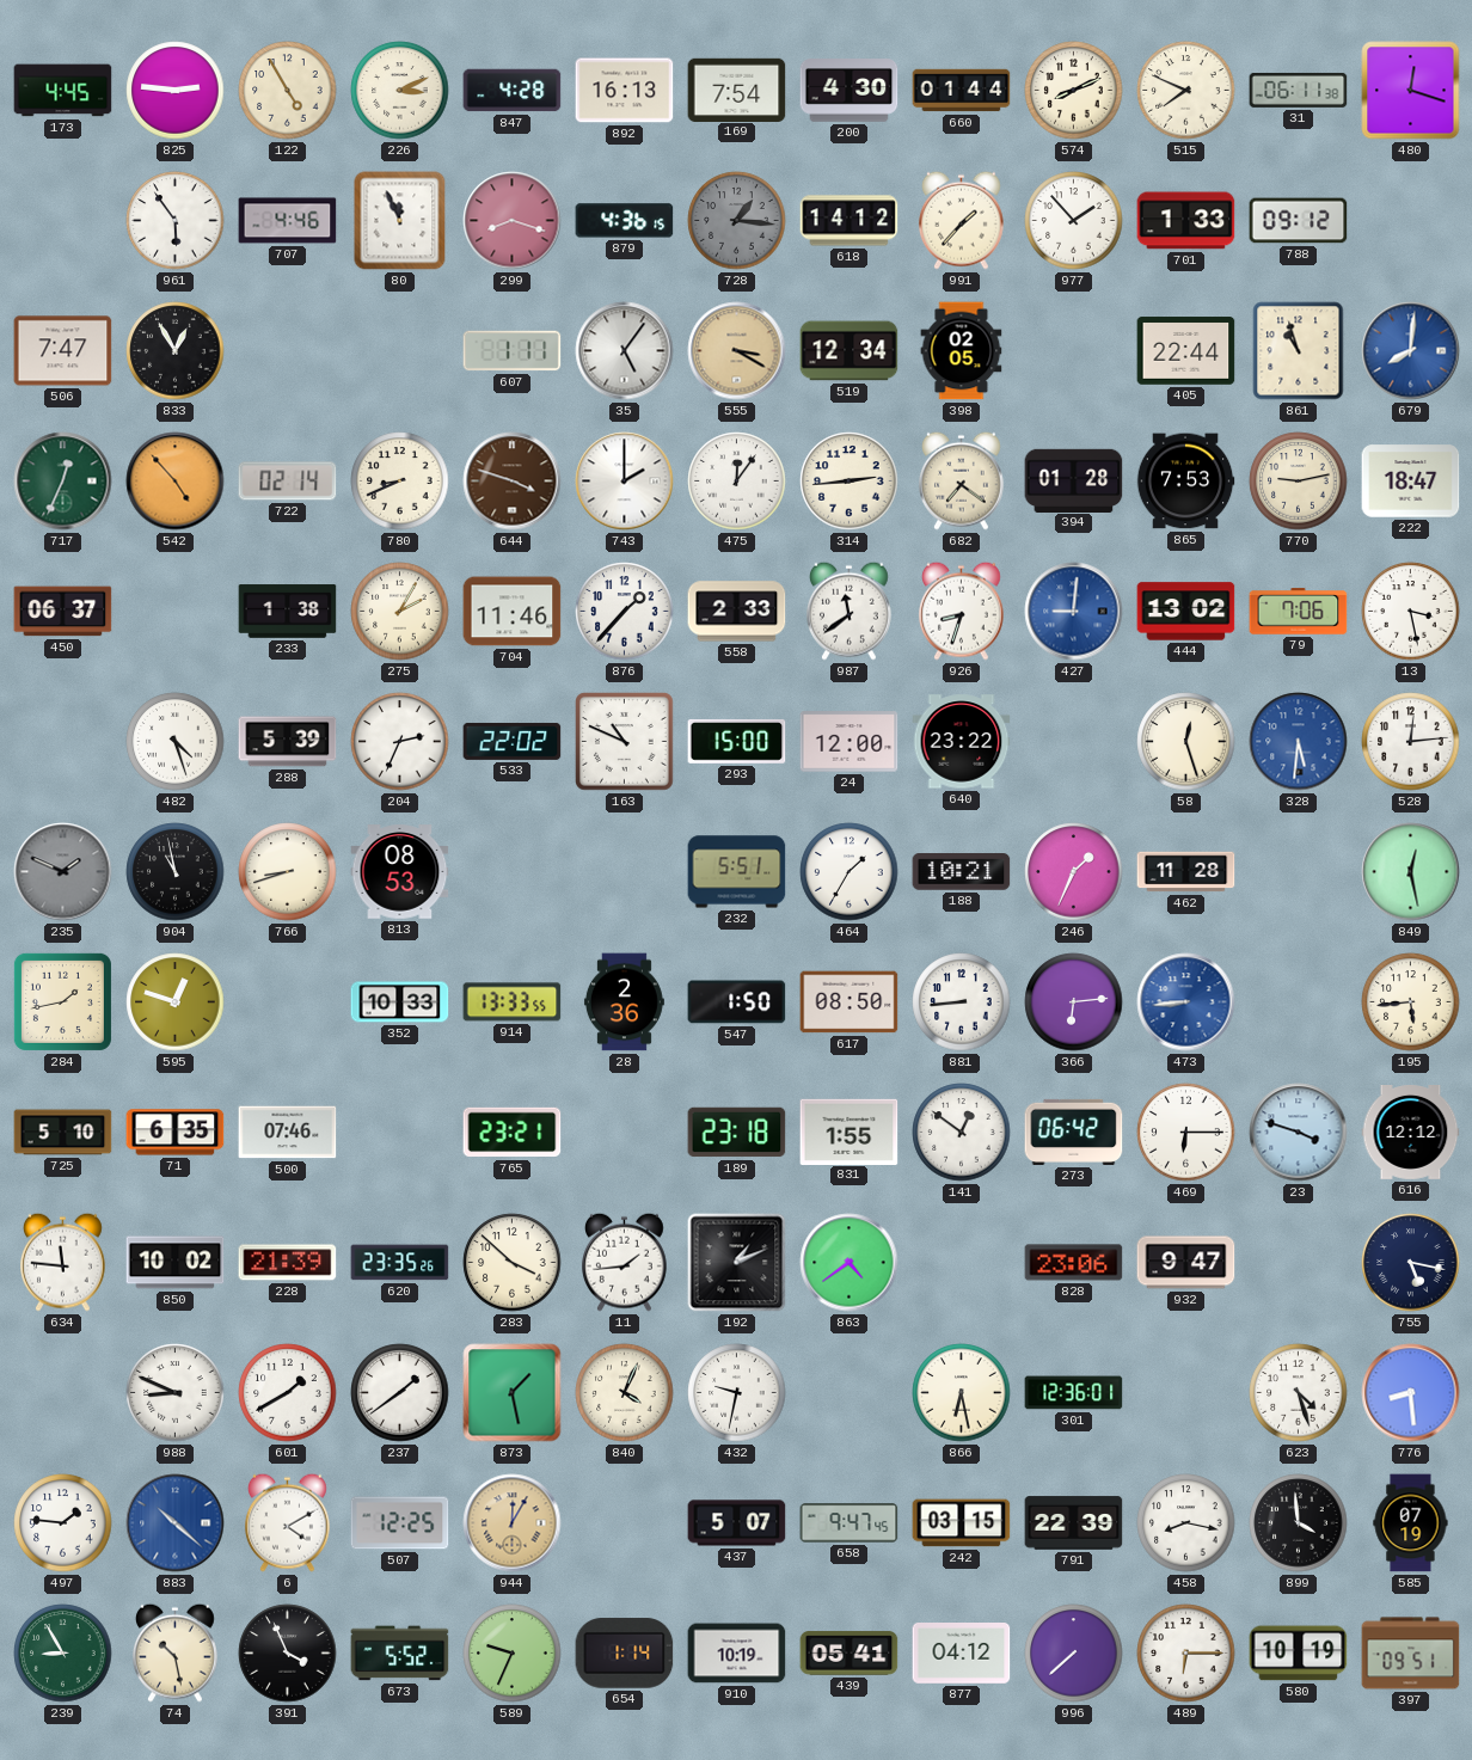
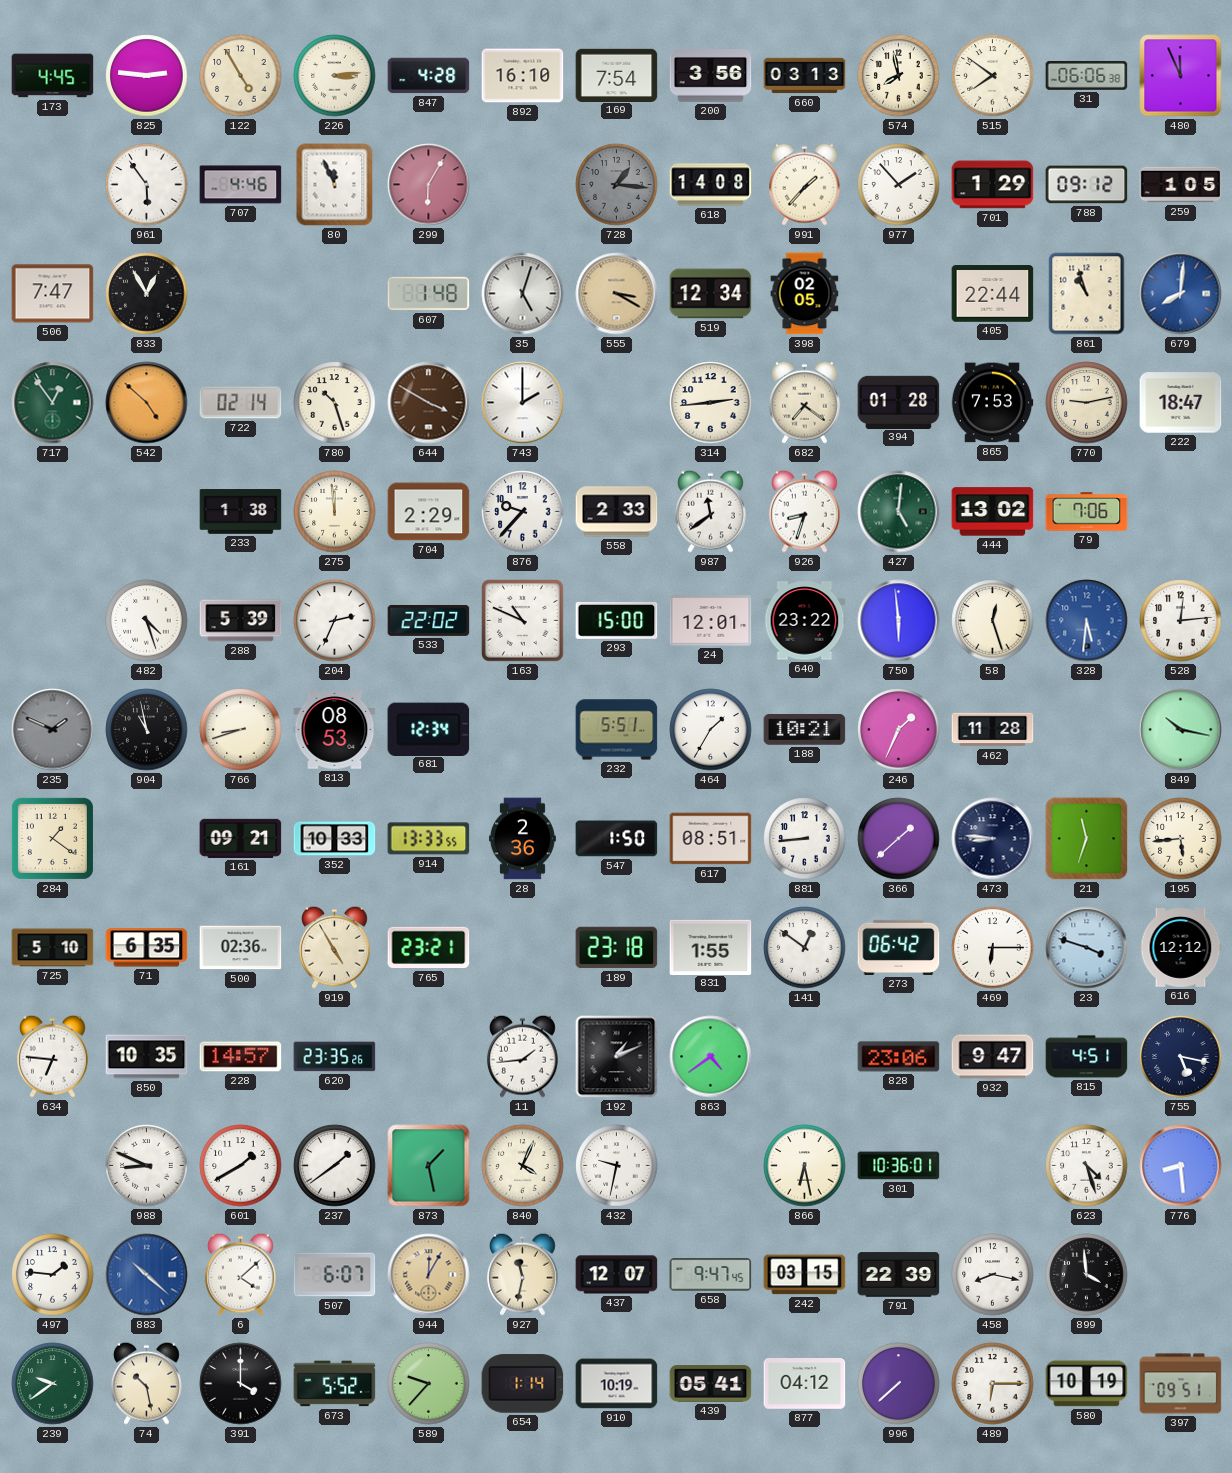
226: 3:11 -> 3:14 (335, 76)
892: 16:13 -> 16:10 (523, 76)
200: 4:30 -> 3:56 (711, 76)
660: 01:44 -> 03:13 (805, 76)
574: 8:11 -> 7:58 (899, 76)
515: 7:49 -> 7:51 (993, 76)
31: 06:11 -> 06:06 (1087, 75)
480: 12:18 -> 11:56 (1181, 76)
299: 8:18 -> 6:05 (429, 185)
879: 4:36 -> none (625, 221)
618: 14:12 -> 14:08 (711, 185)
701: 1:33 -> 1:29 (993, 185)
259: none -> 1:05 (1181, 185)
607: 1:11 -> 1:48 (429, 294)
35: 5:06 -> 5:03 (523, 294)
717: 12:34 -> 12:54 (53, 403)
542: 4:53 -> 4:52 (147, 403)
780: 8:41 -> 10:27 (335, 403)
644: 3:48 -> 3:50 (429, 403)
475: 12:06 -> none (737, 482)
450: 06:37 -> none (63, 612)
275: 2:05 -> 11:59 (335, 512)
704: 11:46 -> 2:29 (429, 512)
876: 1:37 -> 9:37 (523, 512)
427: 9:01 -> 5:01 (899, 512)
427 dial: blue -> green (899, 512)
13: 3:28 -> none (1411, 612)
24: 12:00 -> 12:01 (711, 621)
750: none -> 5:59 (899, 621)
681: none -> 12:34 (429, 729)
849: 12:28 -> 10:17 (1181, 730)
284: 1:43 -> 1:21 (52, 838)
595: 12:48 -> none (176, 1002)
161: none -> 09:21 (241, 838)
617: 08:50 -> 08:51 (711, 839)
366: 6:14 -> 1:38 (899, 839)
473: 8:44 -> 8:46 (993, 839)
473 dial: blue -> navy (993, 839)
21: none -> 11:33 (1087, 839)
500: 07:46 -> 02:36 (241, 948)
919: none -> 4:55 (335, 947)
634: 11:46 -> 6:46 (53, 1056)
850: 10:02 -> 10:35 (147, 1057)
228: 21:39 -> 14:57 (241, 1057)
283: 3:52 -> none (513, 1263)
815: none -> 4:51 (1087, 1057)
301: 12:36 -> 10:36 (899, 1166)
6: 4:10 -> 4:08 (241, 1274)
507: 12:25 -> 6:07 (335, 1275)
927: none -> 11:32 (523, 1274)
437: 5:07 -> 12:07 (617, 1275)
585: 07:19 -> none (1411, 1523)
239: 8:55 -> 9:39 (53, 1384)
391: 3:56 -> 4:00 (241, 1384)
589: 9:34 -> 9:37 (429, 1384)
